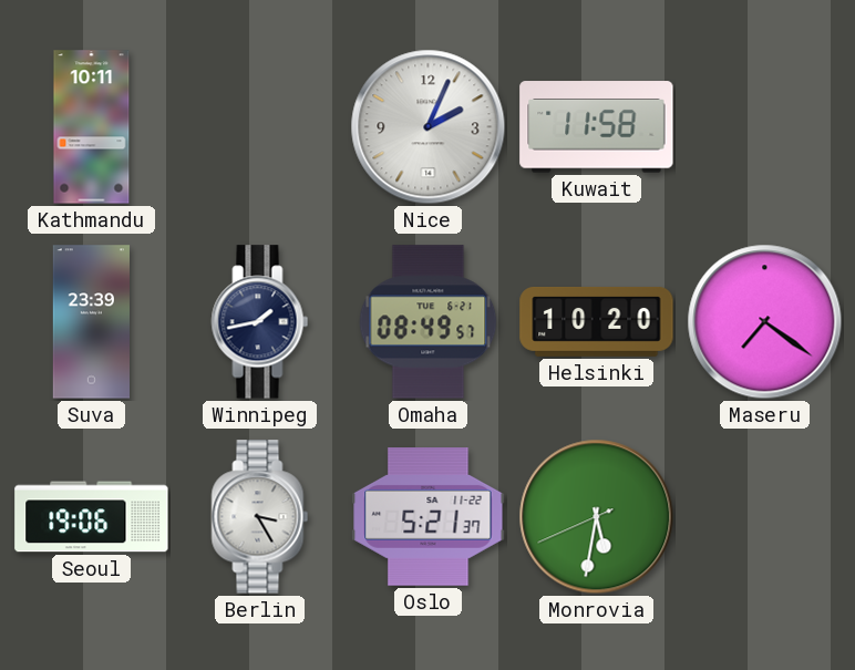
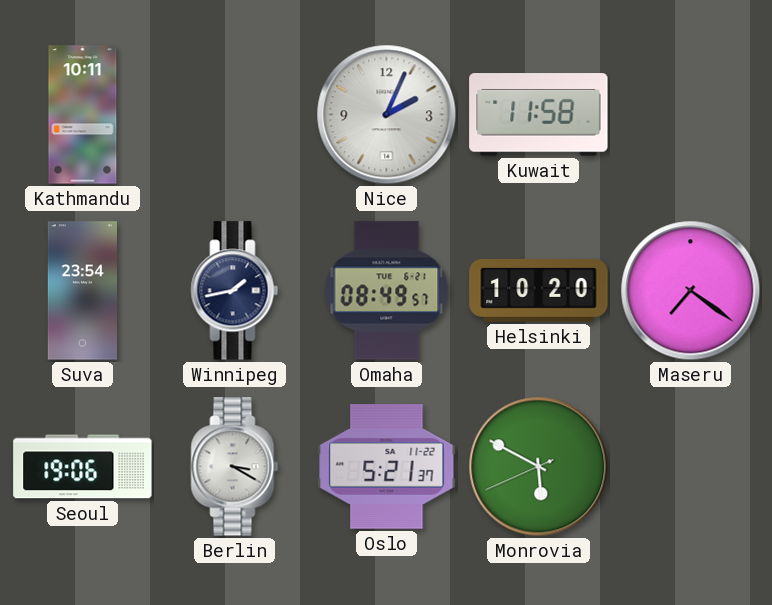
Suva: 23:39 -> 23:54 (82, 291)
Berlin: 3:25 -> 3:20 (235, 467)
Monrovia: 5:31 -> 5:49 (539, 467)
